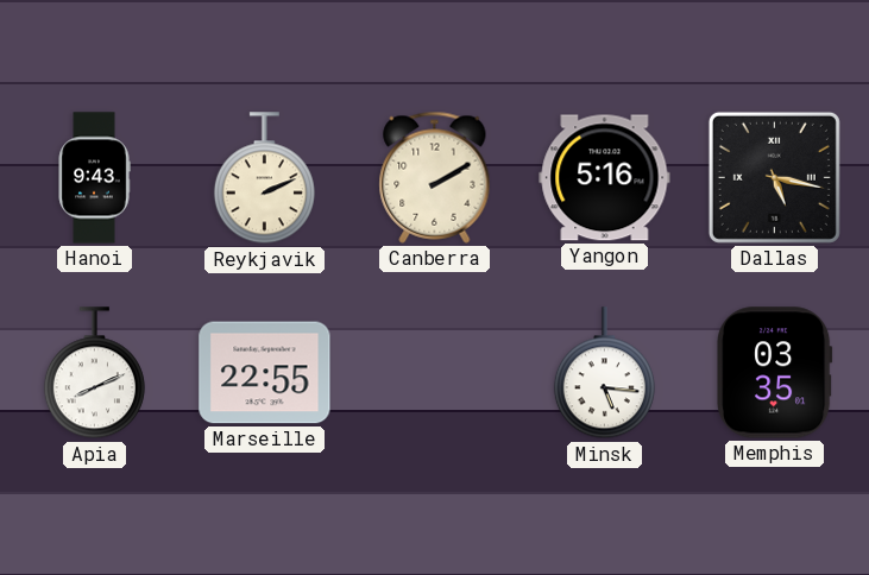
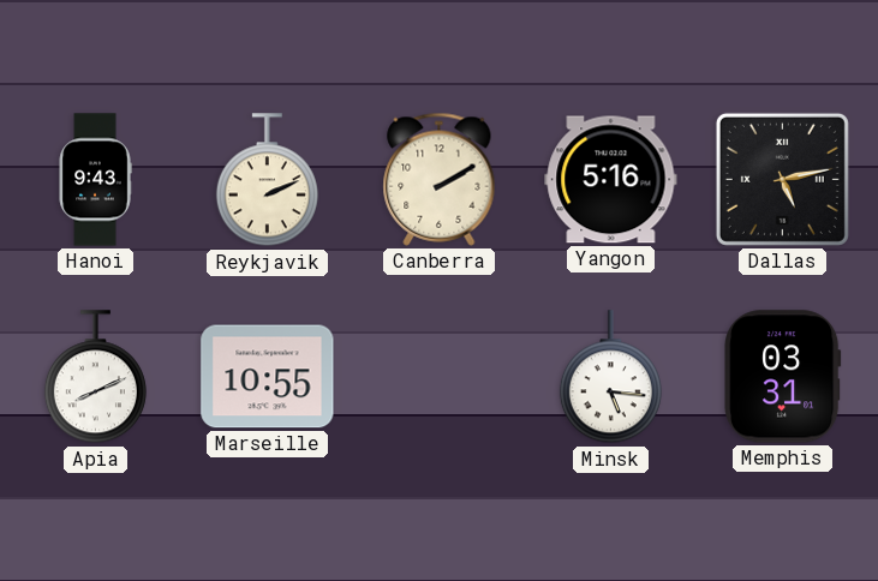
Dallas: 5:17 -> 5:13 (782, 179)
Marseille: 22:55 -> 10:55 (268, 377)
Memphis: 03:35 -> 03:31 (783, 377)
